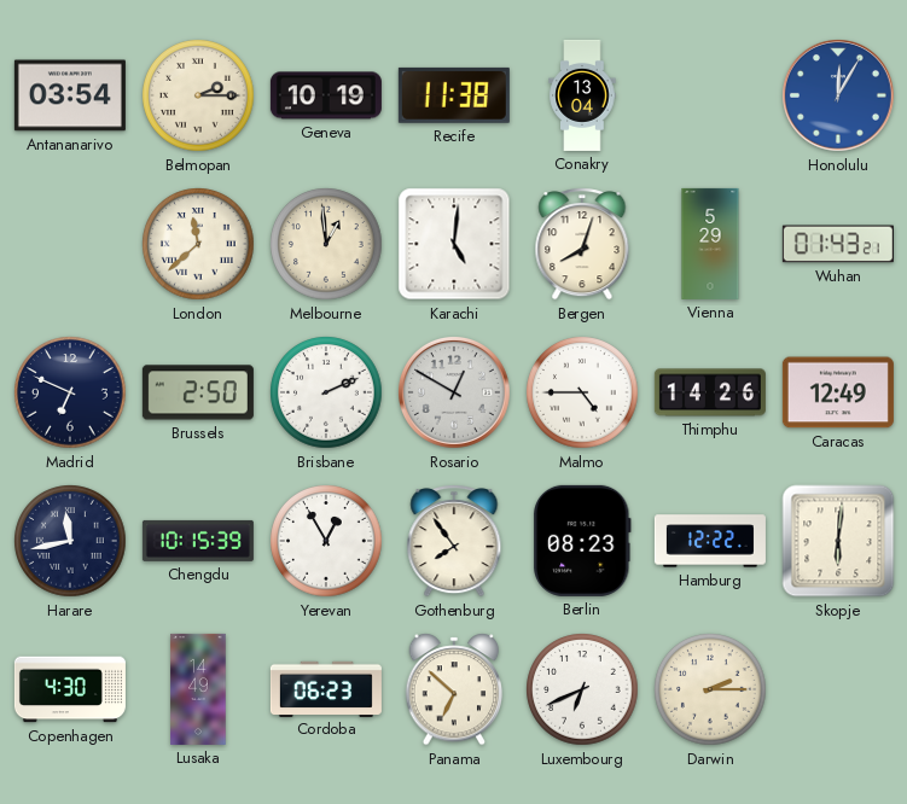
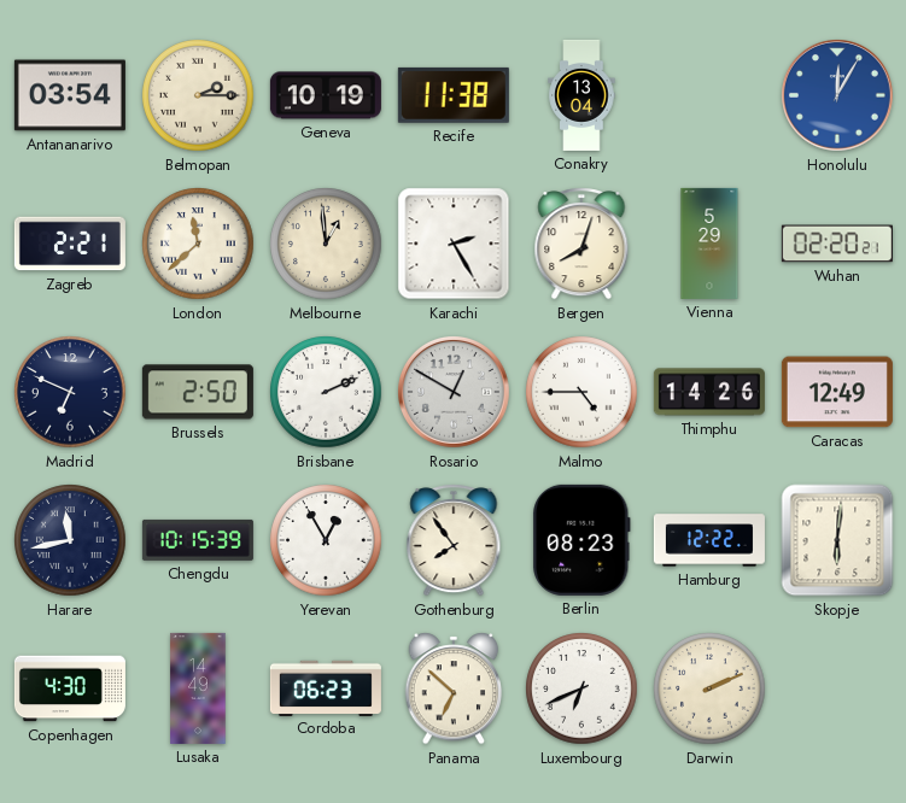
Zagreb: none -> 2:21 (70, 244)
Karachi: 5:01 -> 2:25 (454, 244)
Wuhan: 01:43 -> 02:20 (837, 244)
Darwin: 2:15 -> 2:11 (709, 688)
